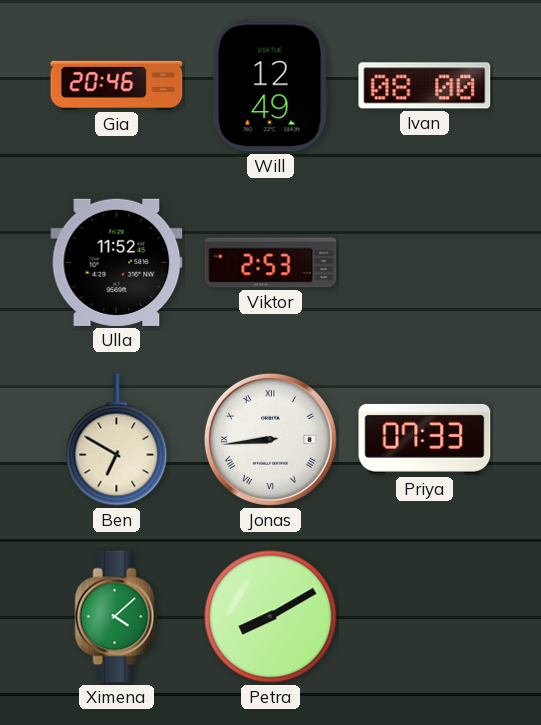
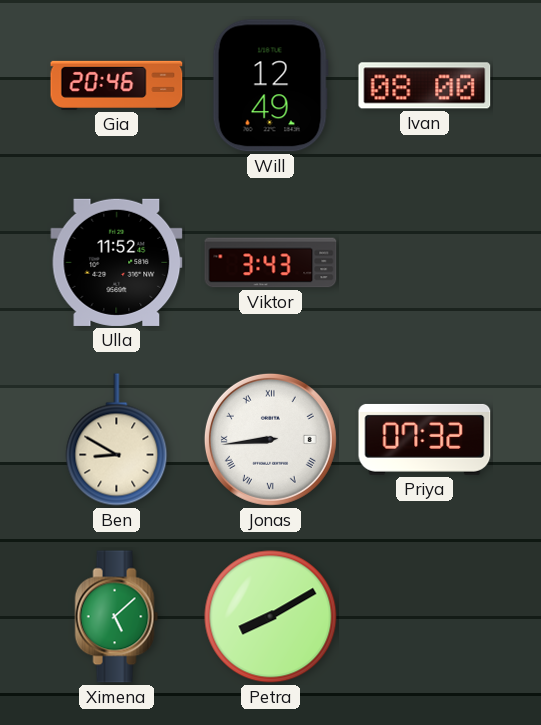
Viktor: 2:53 -> 3:43 (271, 263)
Ben: 6:50 -> 8:50 (117, 440)
Priya: 07:33 -> 07:32 (425, 439)
Ximena: 4:08 -> 5:08 (117, 617)
